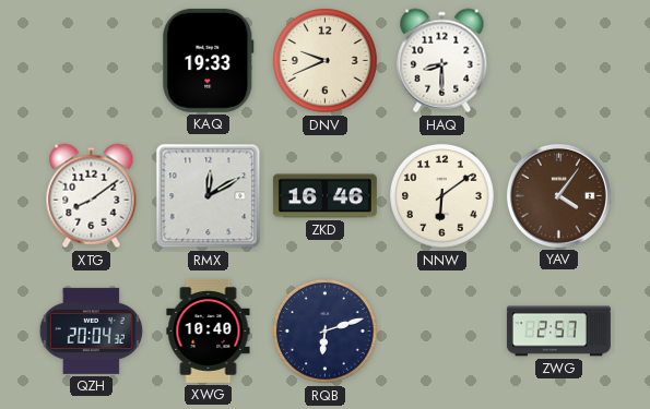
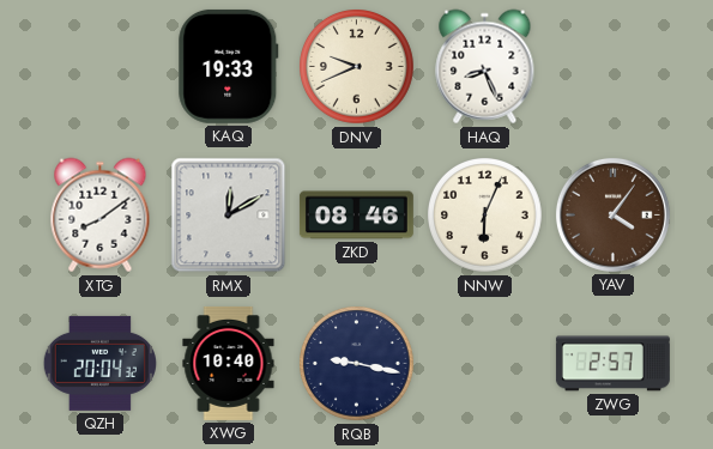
HAQ: 8:30 -> 8:26 (485, 67)
ZKD: 16:46 -> 08:46 (356, 216)
NNW: 6:09 -> 6:04 (485, 216)
RQB: 6:12 -> 9:17 (357, 364)
